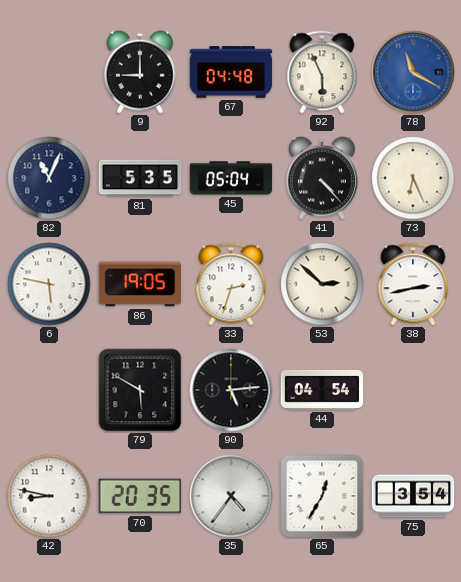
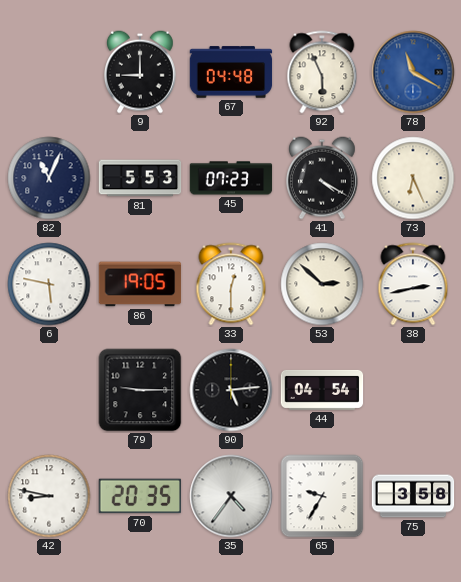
81: 5:35 -> 5:53 (140, 178)
45: 05:04 -> 07:23 (231, 178)
41: 4:23 -> 4:20 (322, 178)
33: 2:33 -> 12:30 (231, 284)
79: 5:50 -> 9:15 (140, 390)
65: 12:35 -> 9:35 (322, 496)
75: 3:54 -> 3:58 (413, 496)
